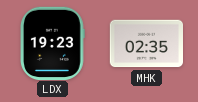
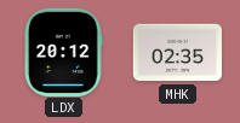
LDX: 19:23 -> 20:12 (64, 52)
